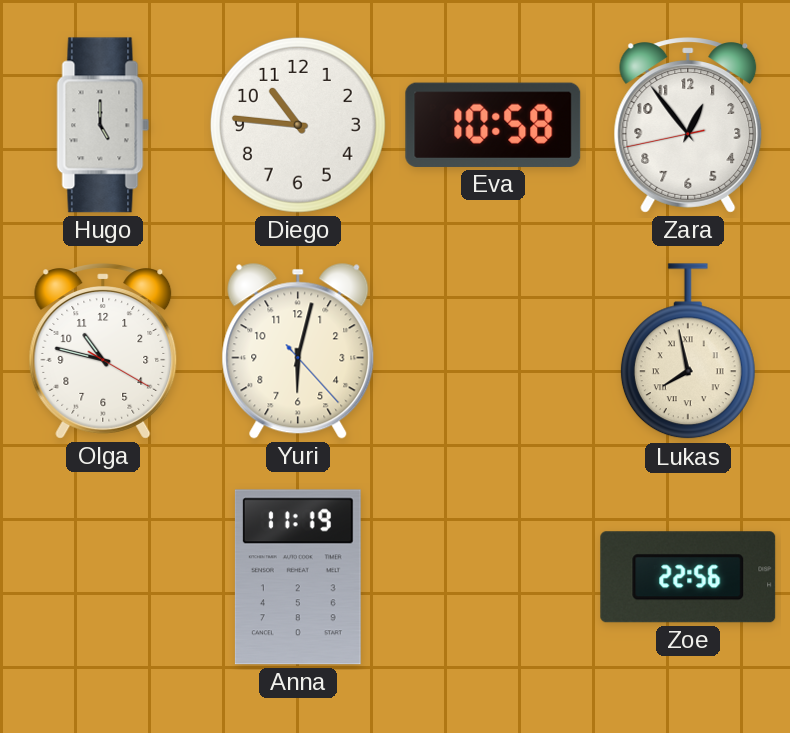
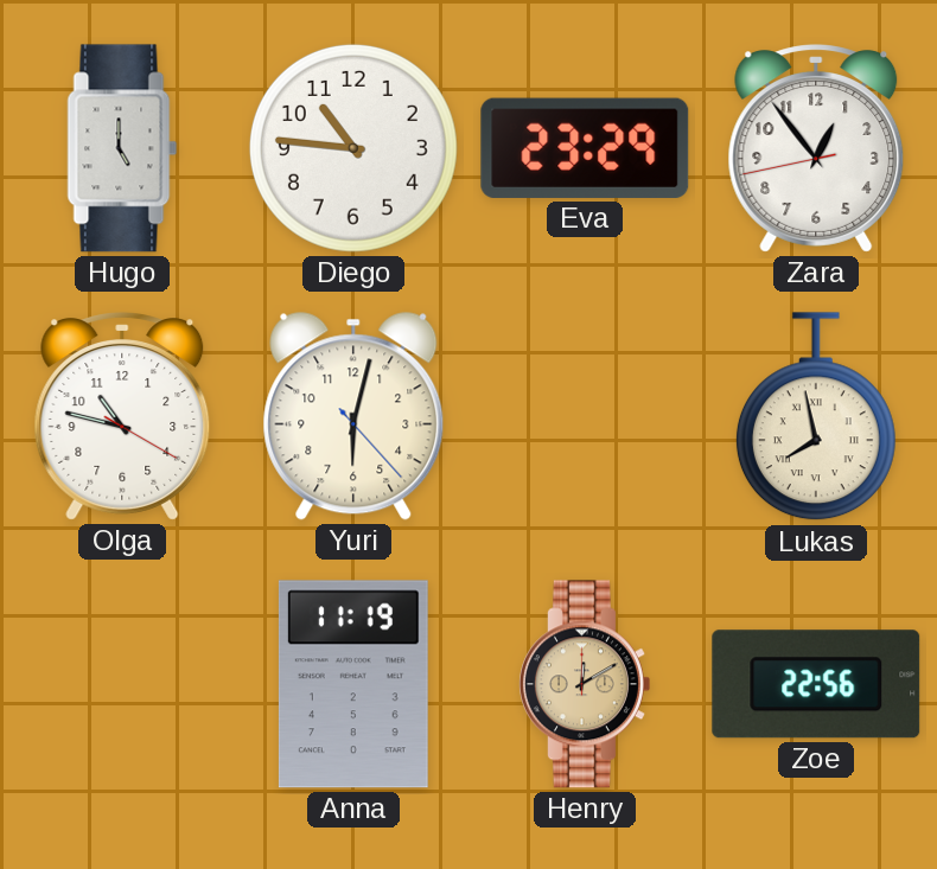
Eva: 10:58 -> 23:29 (585, 148)
Henry: none -> 12:10 (584, 684)
